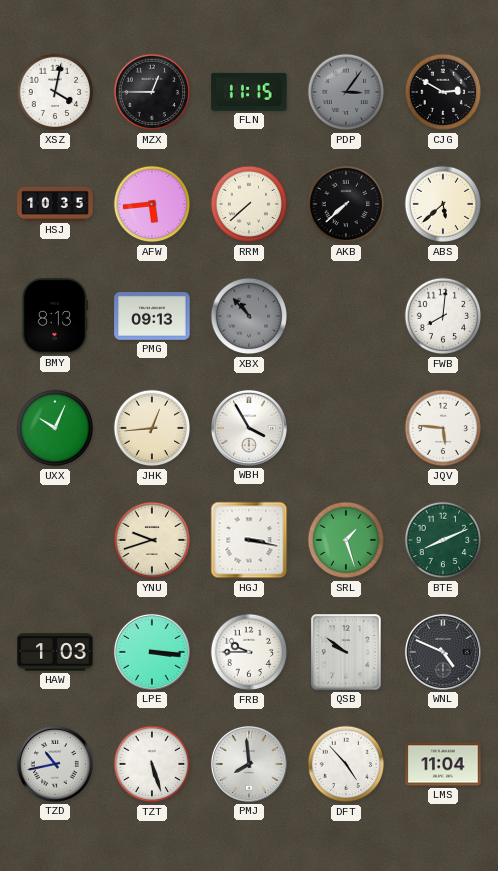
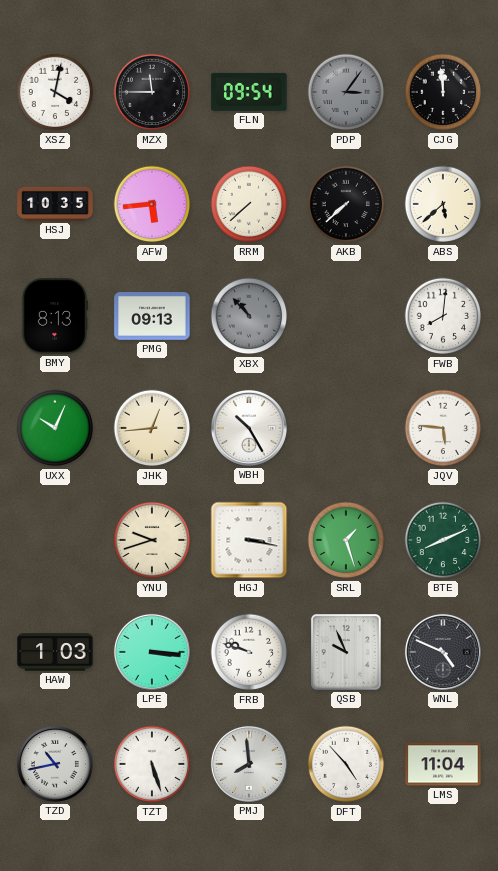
MZX: 12:45 -> 11:45 (152, 92)
FLN: 11:15 -> 09:54 (249, 92)
CJG: 2:50 -> 11:59 (443, 92)
WBH: 3:55 -> 10:25 (249, 428)
FRB: 9:45 -> 9:48 (249, 652)
QSB: 9:51 -> 9:56 (347, 653)
